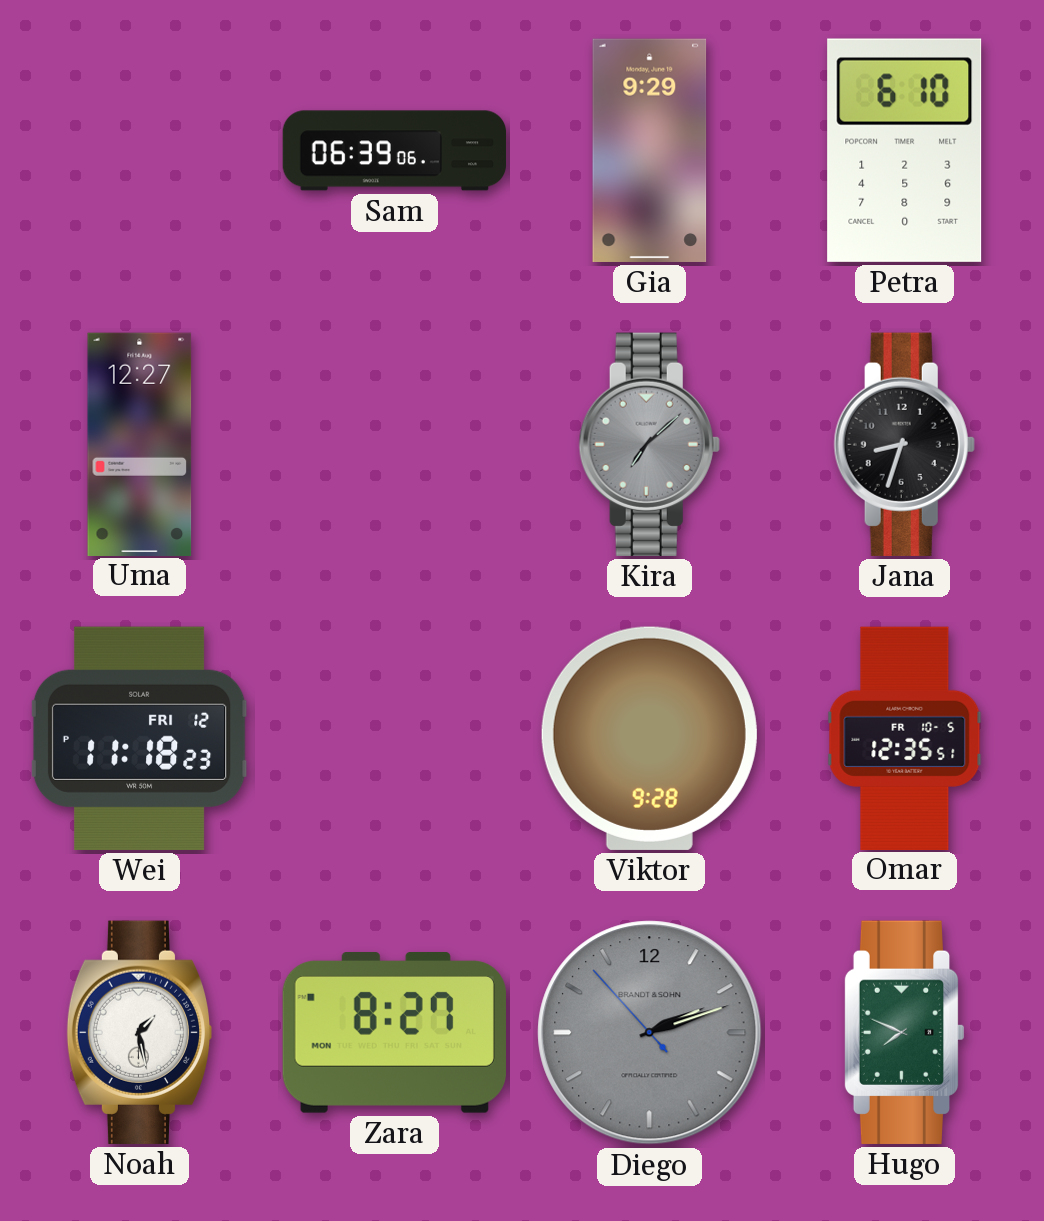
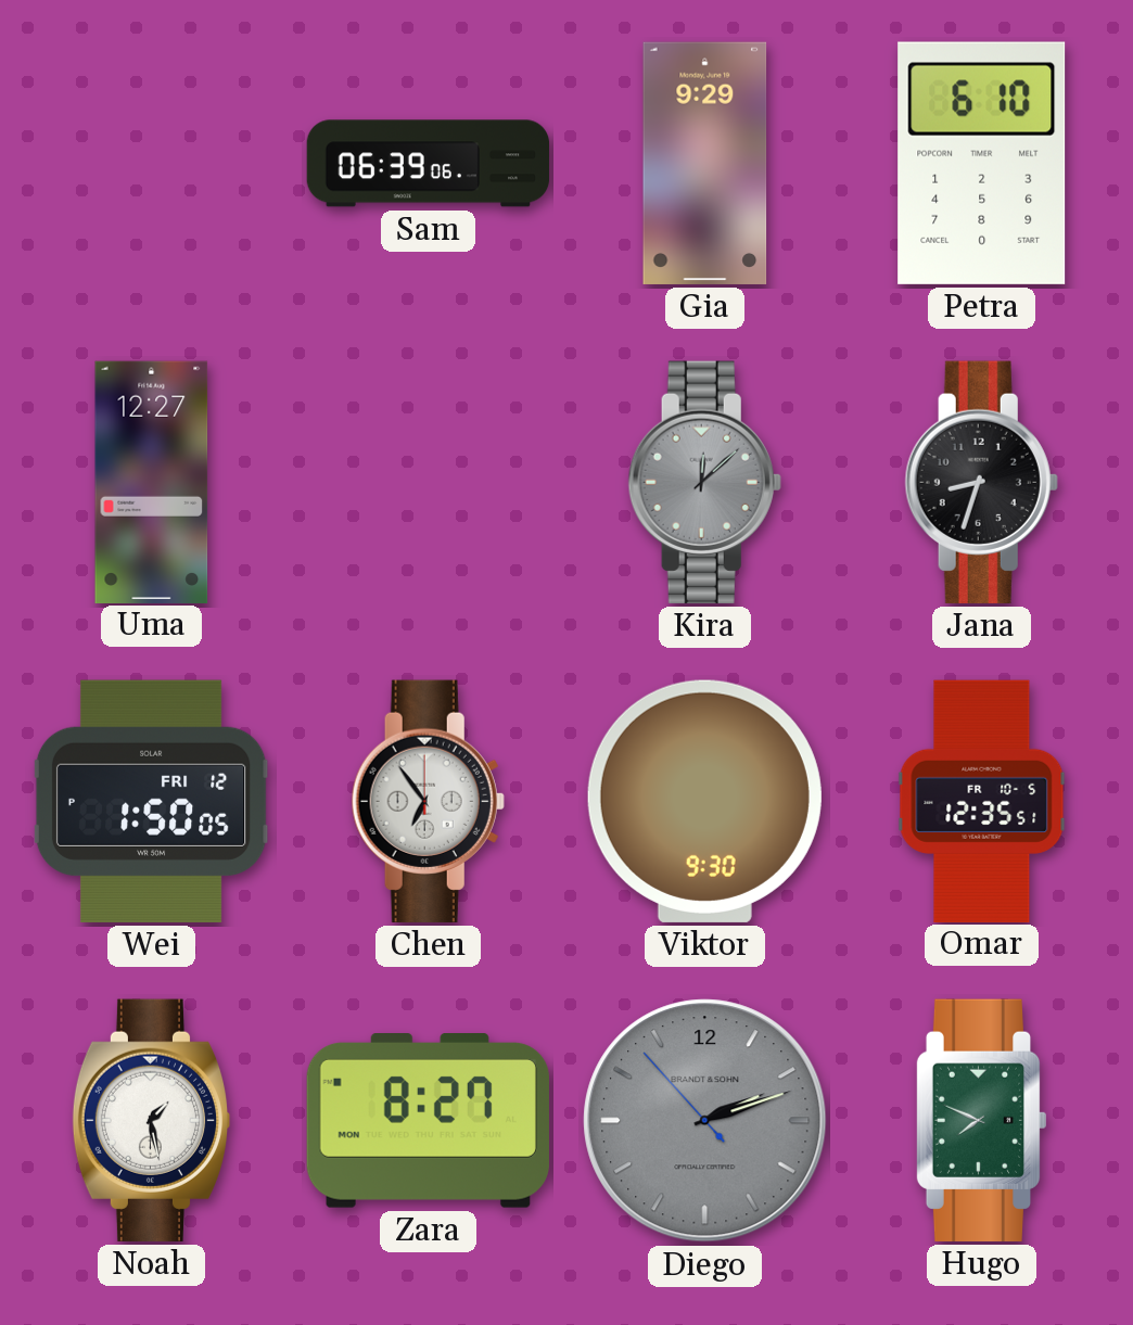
Kira: 7:08 -> 12:08 (704, 482)
Wei: 11:18 -> 1:50 (151, 801)
Chen: none -> 6:54 (428, 801)
Viktor: 9:28 -> 9:30 (704, 801)
